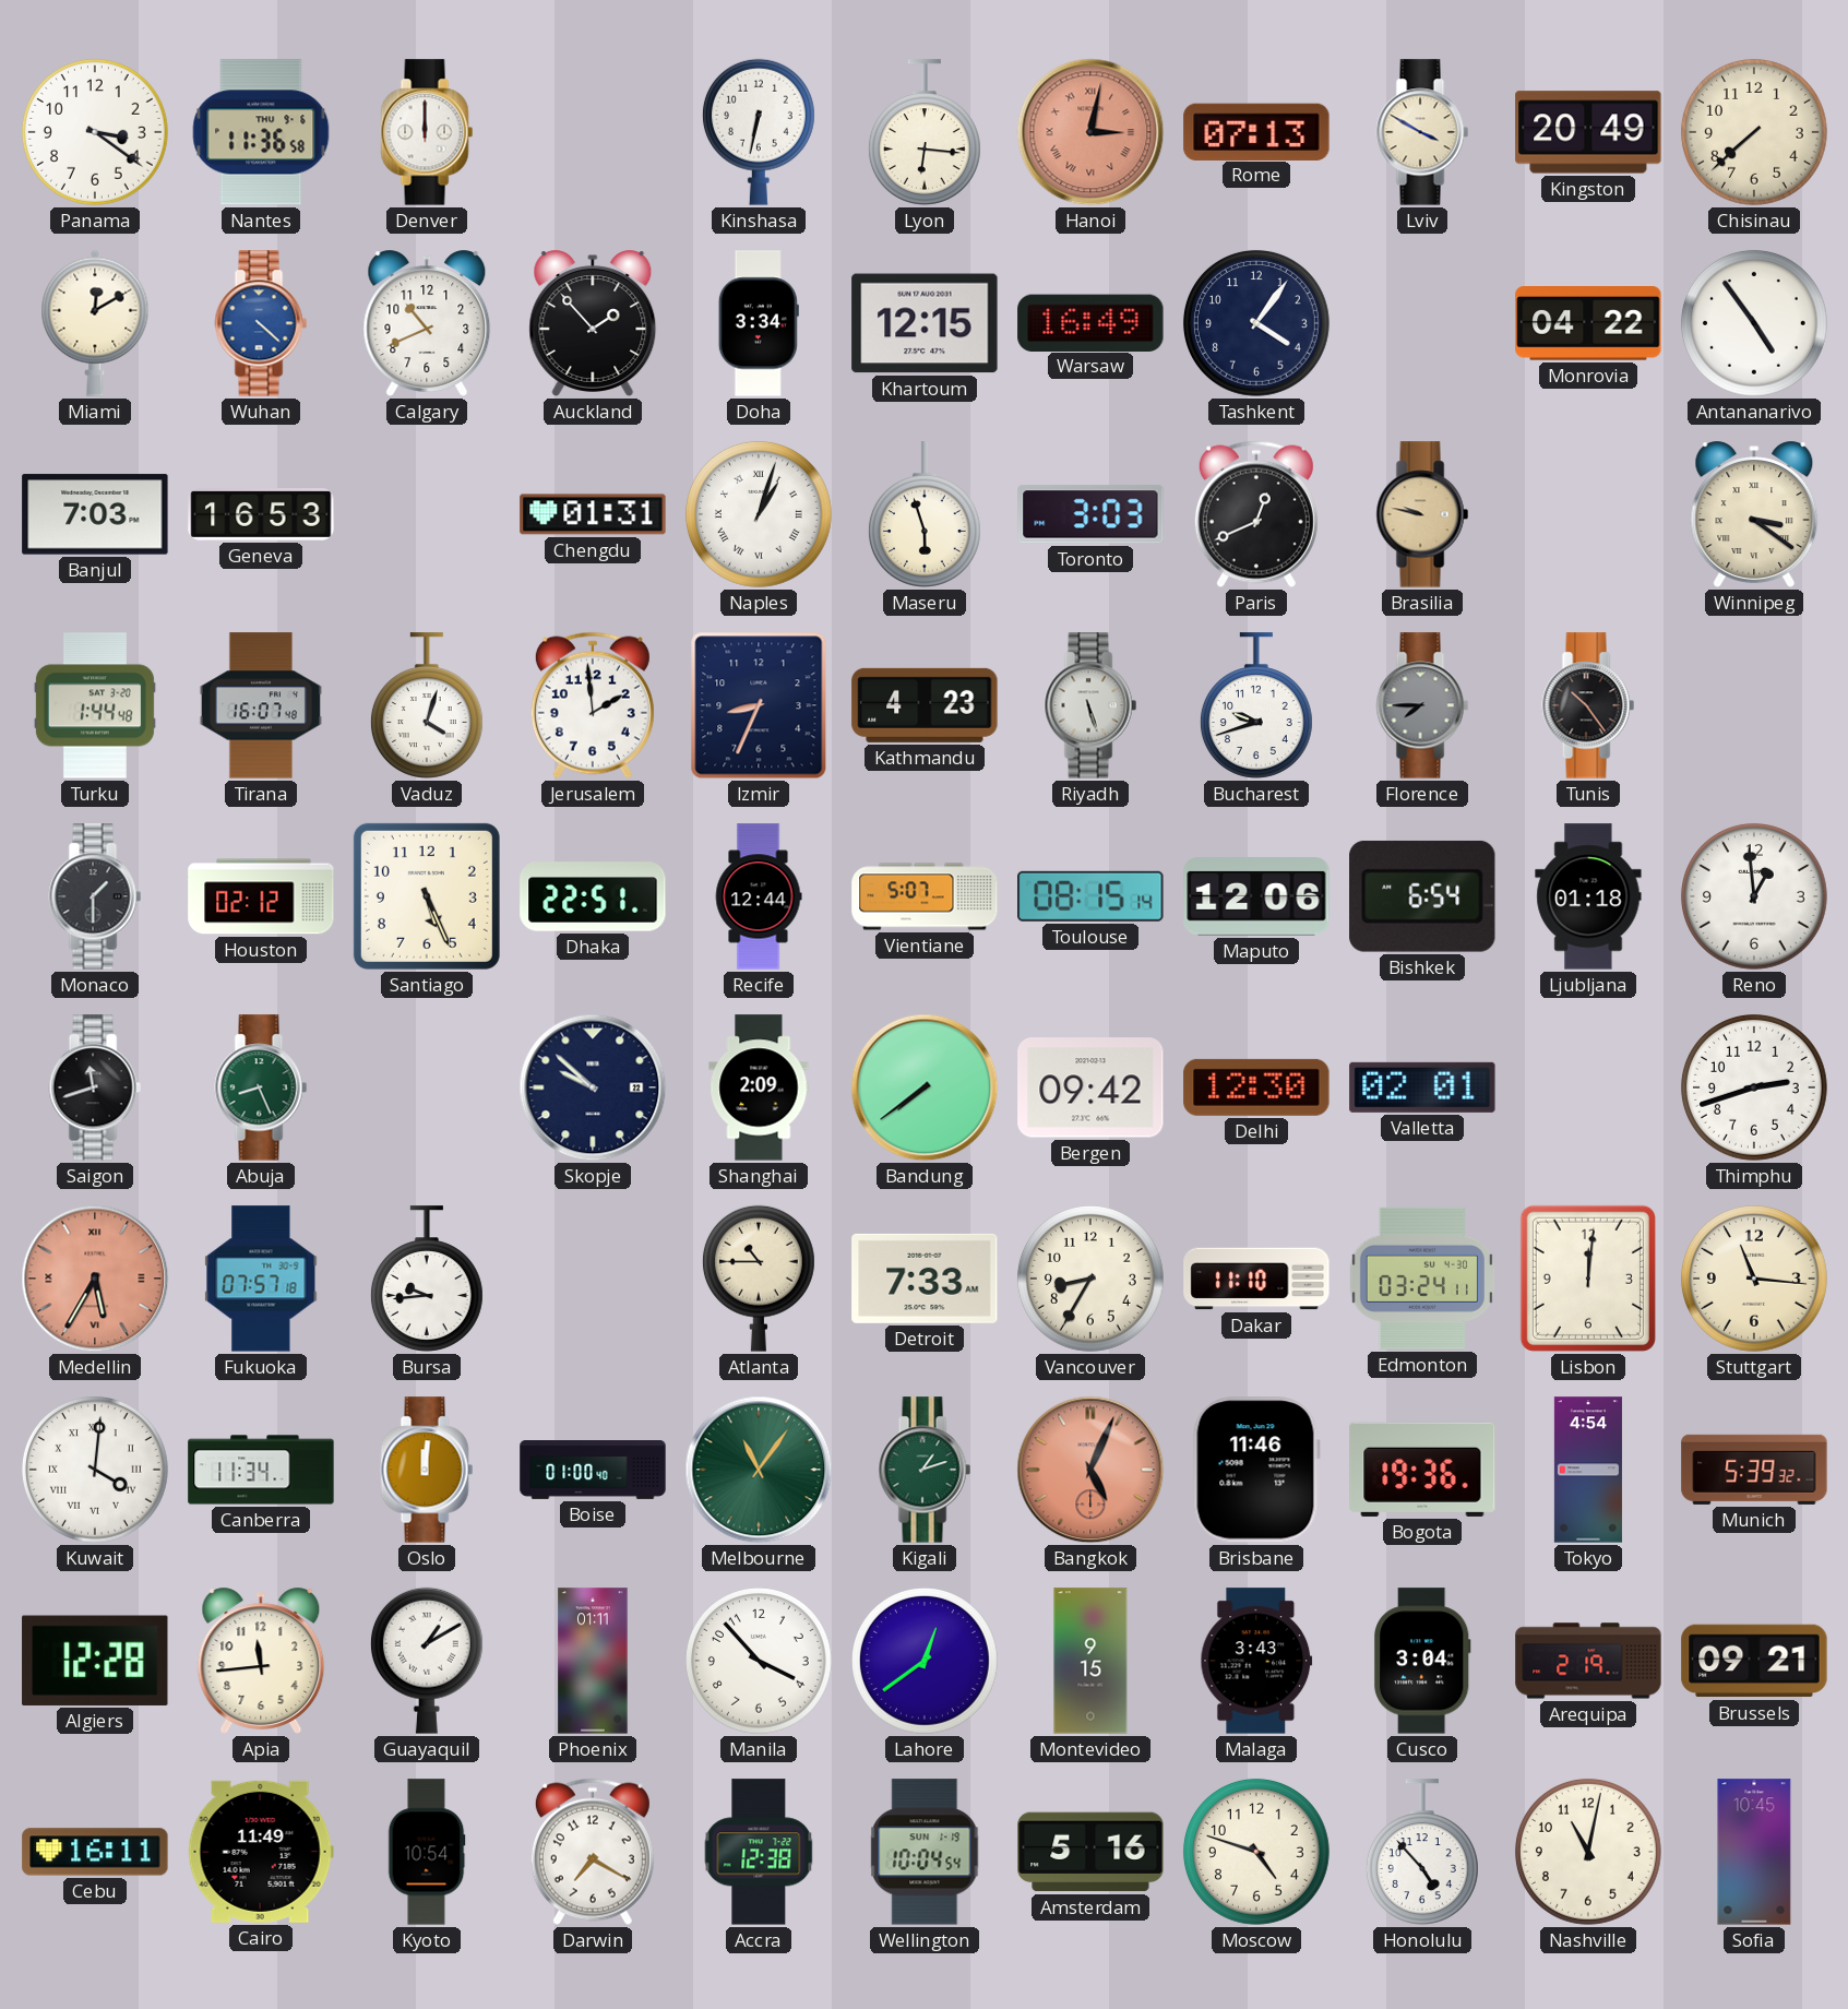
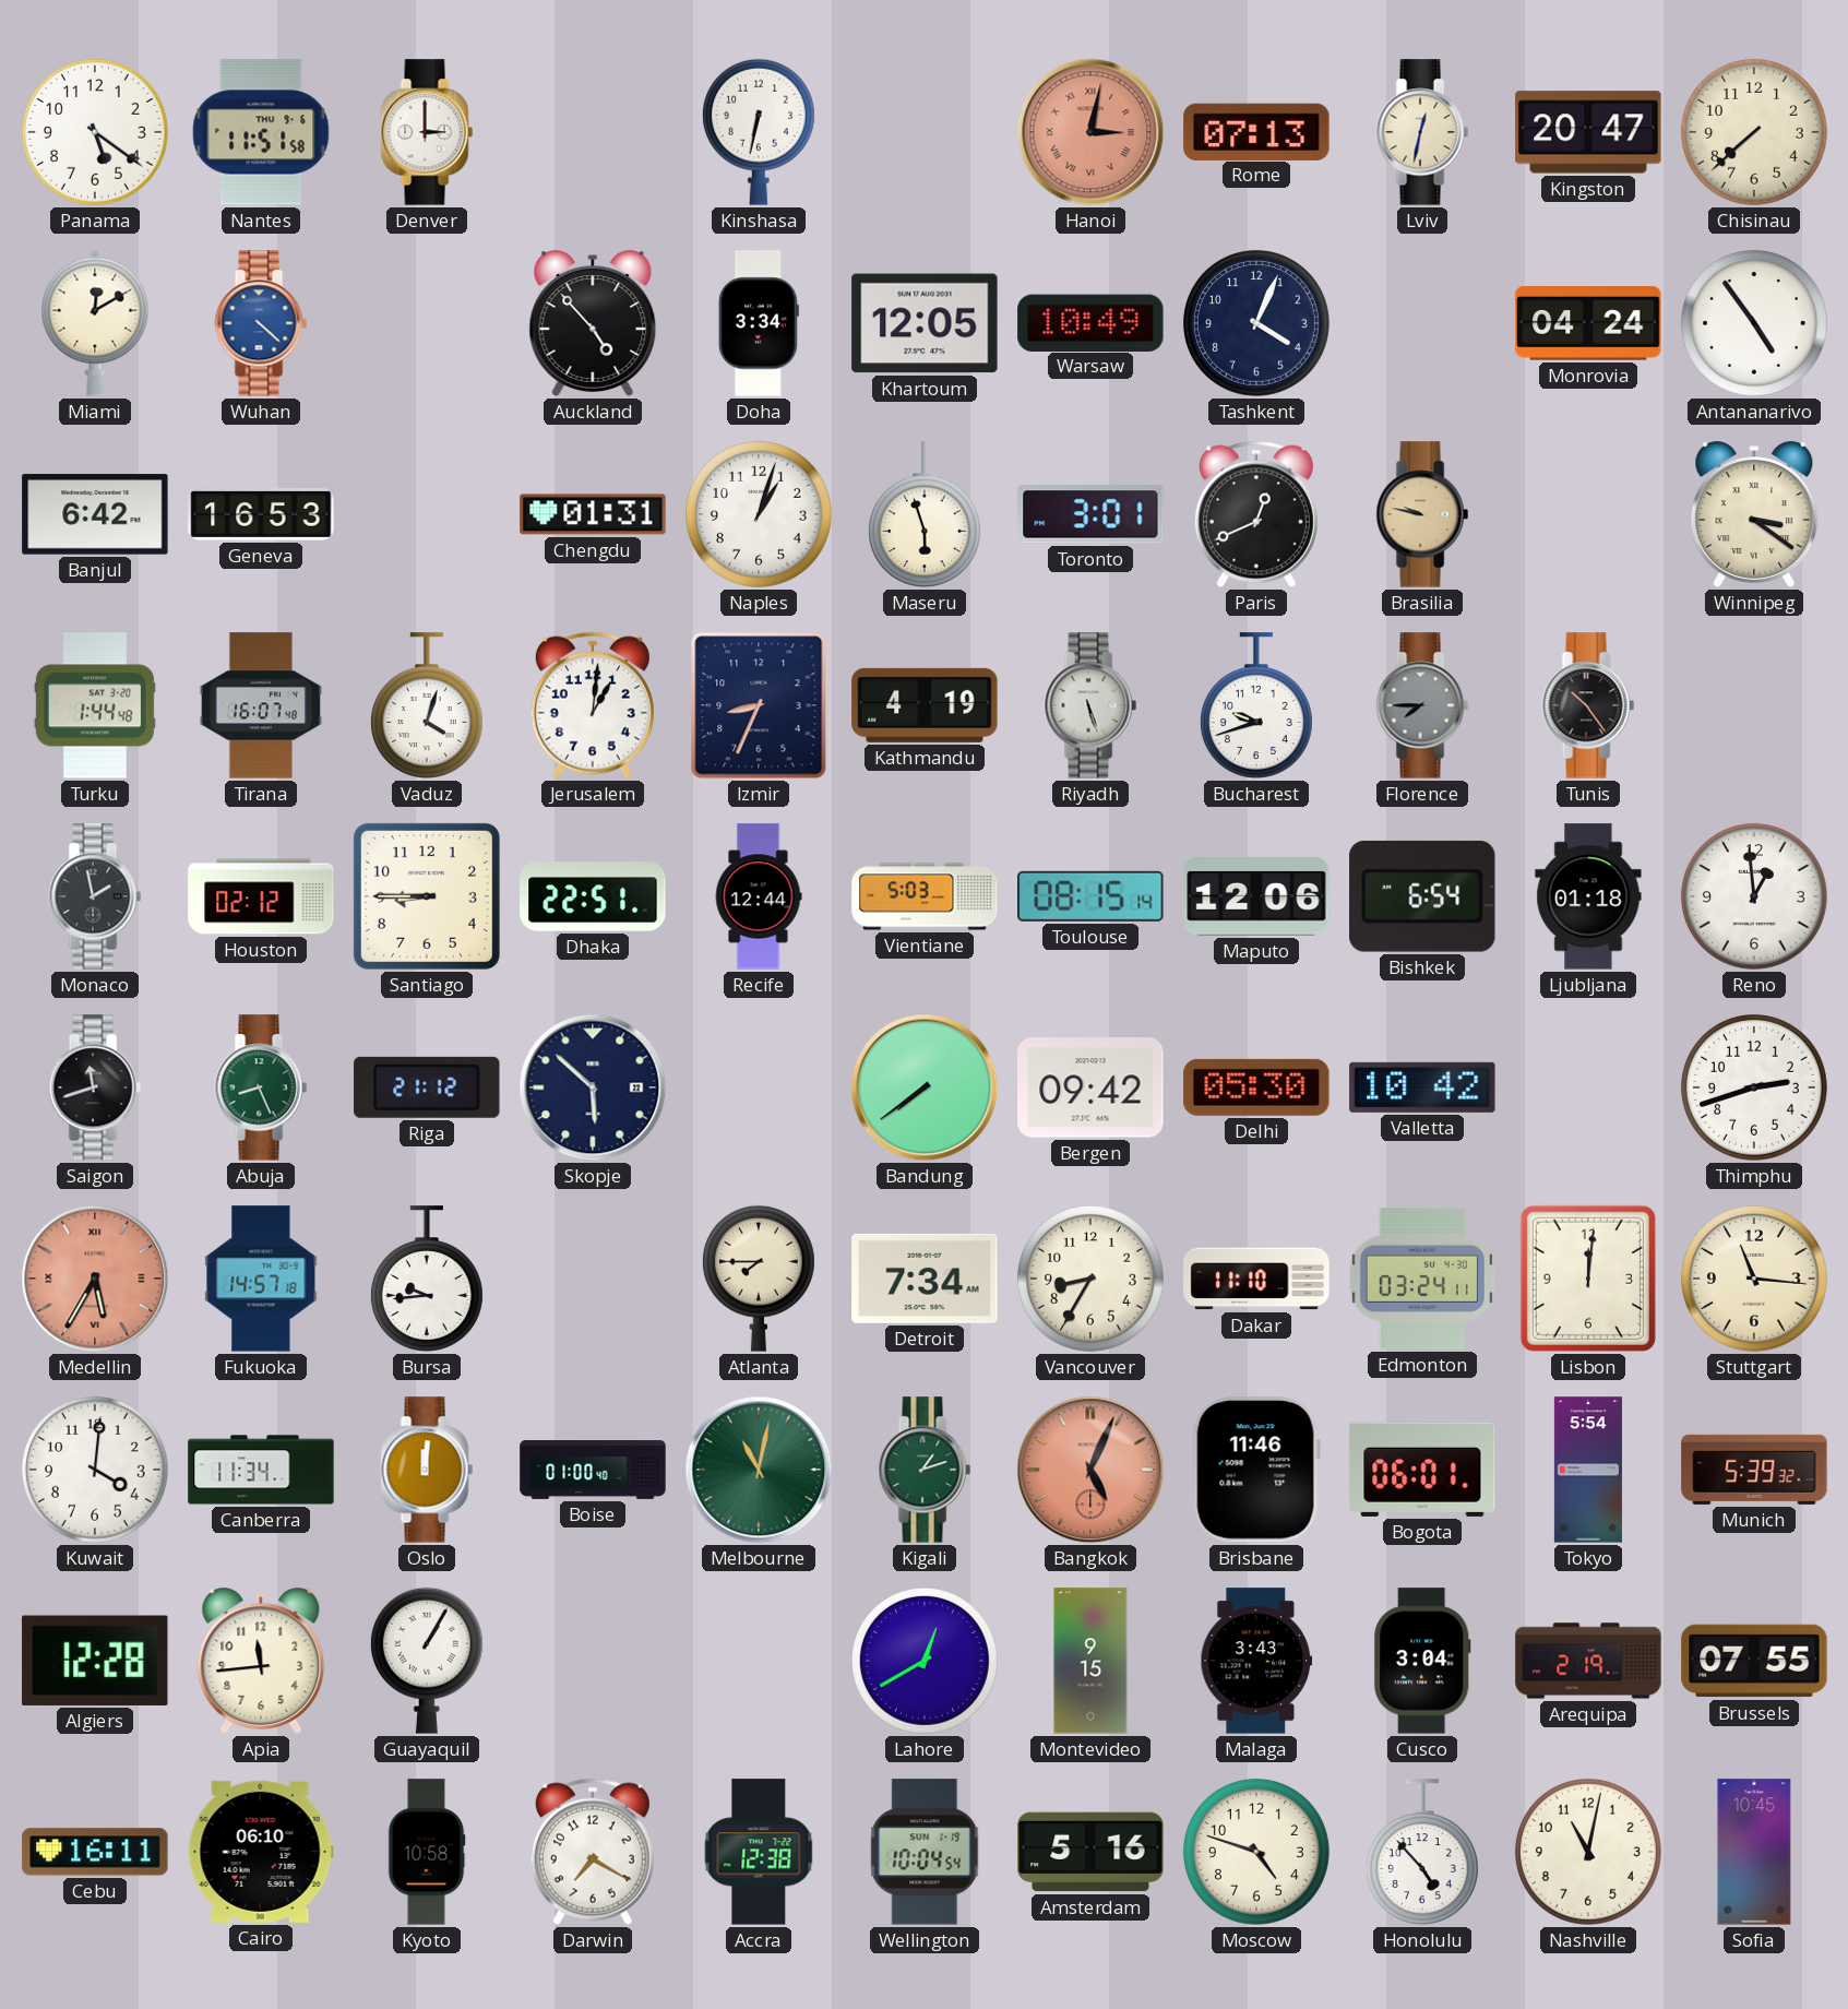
Panama: 3:21 -> 5:21 (95, 132)
Nantes: 11:36 -> 11:51 (261, 132)
Denver: 12:00 -> 3:00 (427, 132)
Lyon: 6:16 -> none (925, 132)
Lviv: 3:50 -> 12:32 (1422, 132)
Kingston: 20:49 -> 20:47 (1588, 132)
Calgary: 10:41 -> none (427, 323)
Auckland: 1:53 -> 4:53 (593, 323)
Khartoum: 12:15 -> 12:05 (925, 323)
Warsaw: 16:49 -> 10:49 (1090, 322)
Tashkent: 4:06 -> 4:04 (1256, 323)
Monrovia: 04:22 -> 04:24 (1588, 324)
Banjul: 7:03 -> 6:42 (95, 514)
Naples numerals: Roman -> Arabic (759, 514)
Toronto: 3:03 -> 3:01 (1090, 514)
Jerusalem: 1:59 -> 1:01 (593, 705)
Kathmandu: 4:23 -> 4:19 (925, 705)
Monaco: 1:30 -> 1:58 (95, 896)
Santiago: 5:26 -> 8:45 (427, 896)
Vientiane: 5:07 -> 5:03 (925, 896)
Riga: none -> 21:12 (427, 1087)
Skopje: 9:52 -> 5:52 (593, 1087)
Shanghai: 2:09 -> none (759, 1087)
Delhi: 12:30 -> 05:30 (1256, 1087)
Valletta: 02:01 -> 10:42 (1422, 1087)
Fukuoka: 07:57 -> 14:57 (261, 1279)
Atlanta: 10:45 -> 7:45 (759, 1279)
Detroit: 7:33 -> 7:34 (925, 1279)
Kuwait numerals: Roman -> Arabic (95, 1470)
Melbourne: 11:06 -> 11:02 (759, 1470)
Bogota: 19:36 -> 06:01 (1422, 1470)
Tokyo: 4:54 -> 5:54 (1588, 1470)
Guayaquil: 1:10 -> 1:05 (427, 1661)
Phoenix: 01:11 -> none (593, 1661)
Manila: 3:53 -> none (759, 1661)
Lahore: 12:39 -> 12:40 (925, 1661)
Brussels: 09:21 -> 07:55 (1754, 1661)
Cairo: 11:49 -> 06:10 (261, 1852)
Kyoto: 10:54 -> 10:58 (427, 1852)
